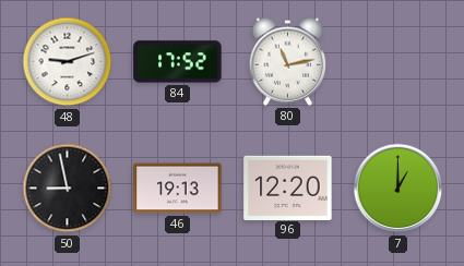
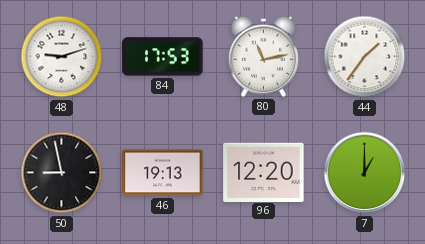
84: 17:52 -> 17:53 (163, 57)
44: none -> 1:36 (365, 57)
